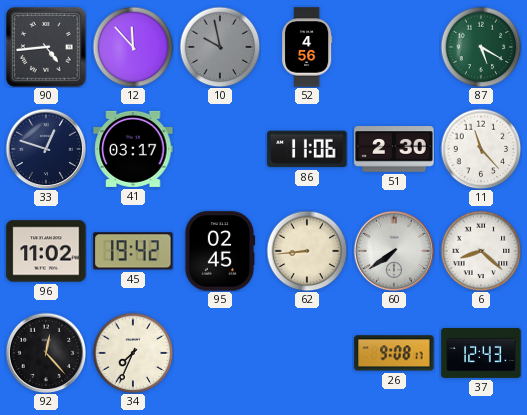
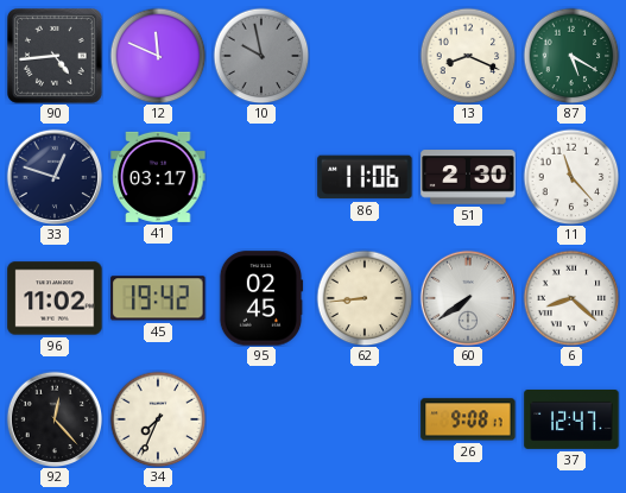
12: 11:53 -> 11:49 (158, 56)
52: 4:56 -> none (307, 47)
13: none -> 8:19 (468, 56)
37: 12:43 -> 12:47 (571, 419)
